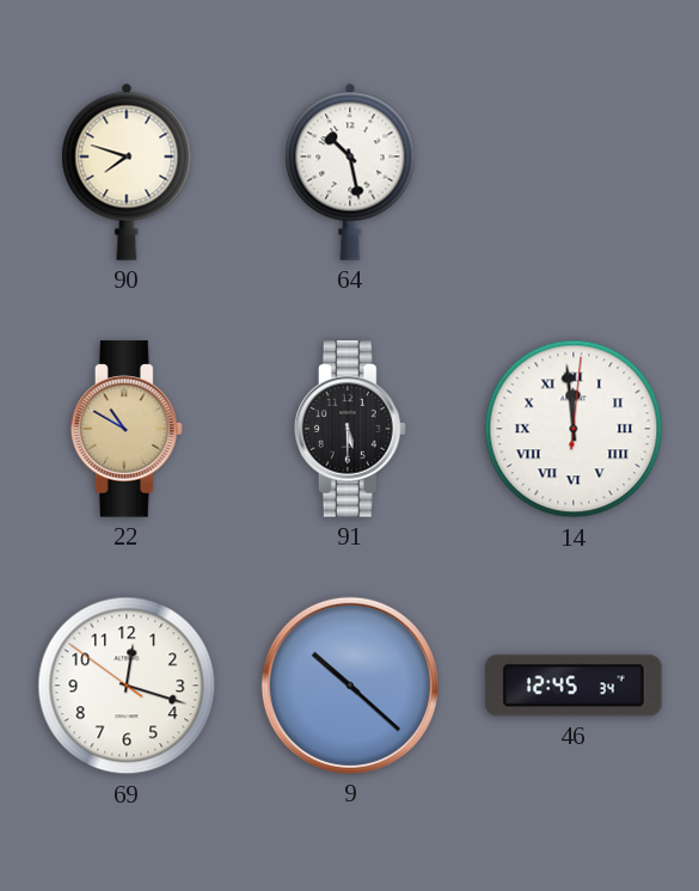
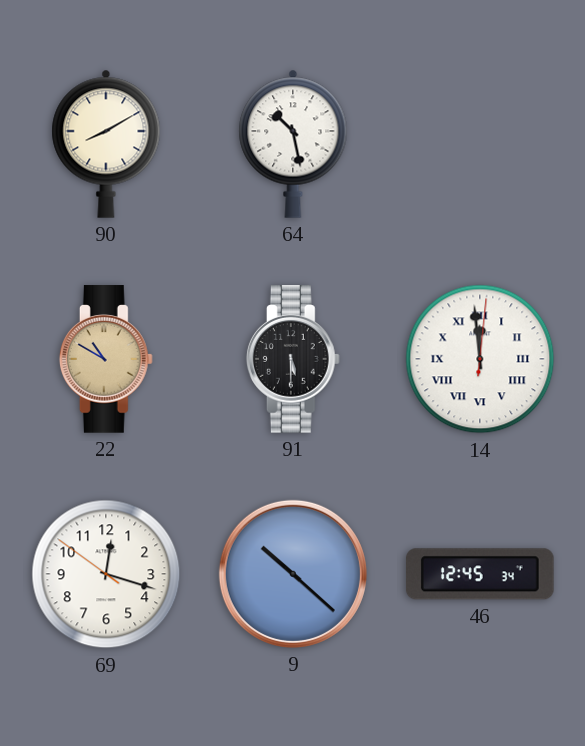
90: 7:48 -> 8:10 (106, 144)
